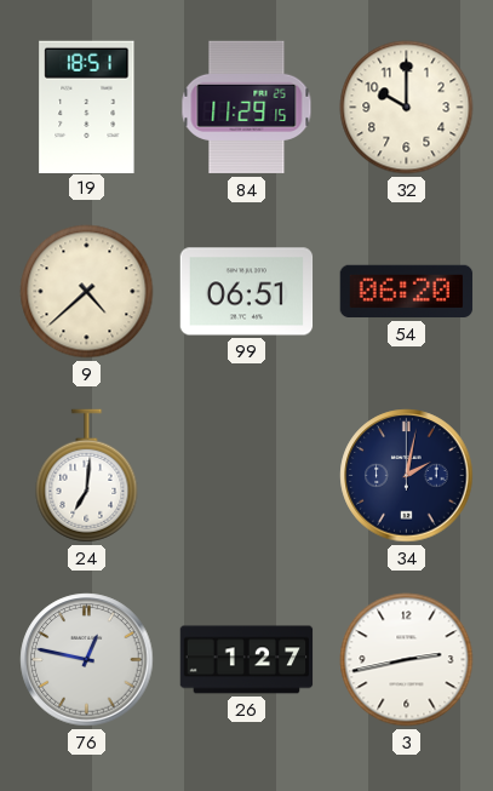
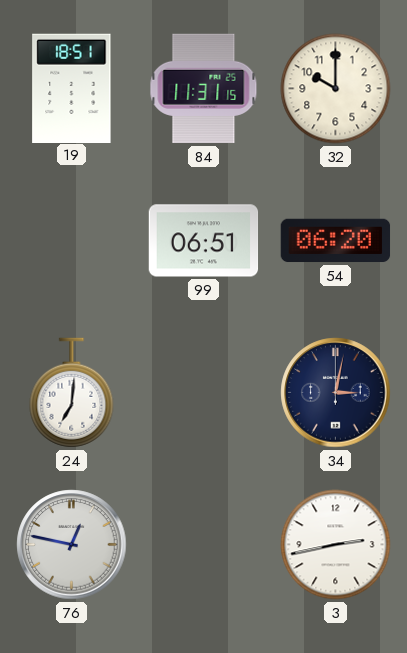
84: 11:29 -> 11:31 (204, 89)
9: 4:38 -> none (87, 292)
34: 2:02 -> 3:02 (336, 393)
26: 1:27 -> none (247, 660)
